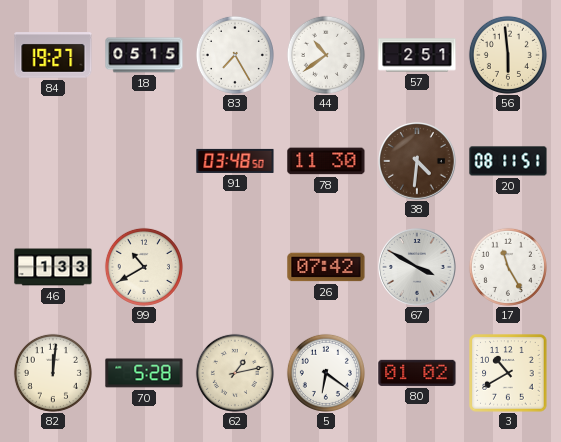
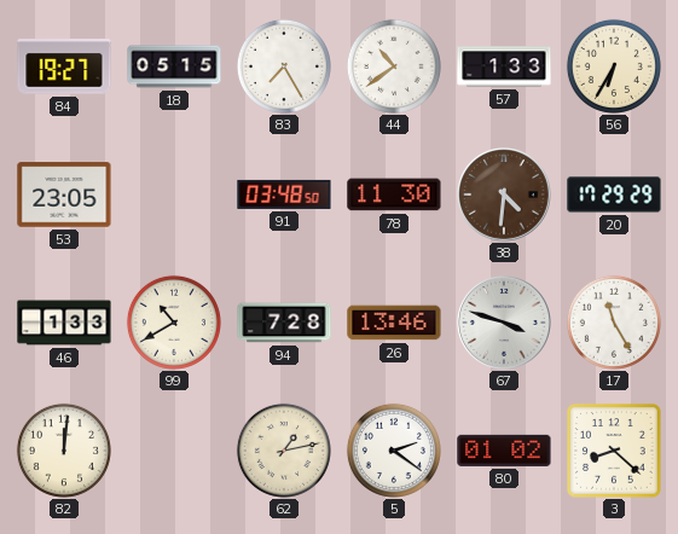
57: 2:51 -> 1:33 (504, 66)
56: 5:59 -> 6:35 (614, 66)
53: none -> 23:05 (64, 195)
20: 08:11 -> 17:29 (614, 195)
94: none -> 7:28 (284, 323)
26: 07:42 -> 13:46 (394, 323)
67: 3:50 -> 3:48 (504, 323)
70: 5:28 -> none (144, 373)
5: 6:21 -> 2:21 (394, 451)
3: 10:40 -> 8:22 (614, 451)
